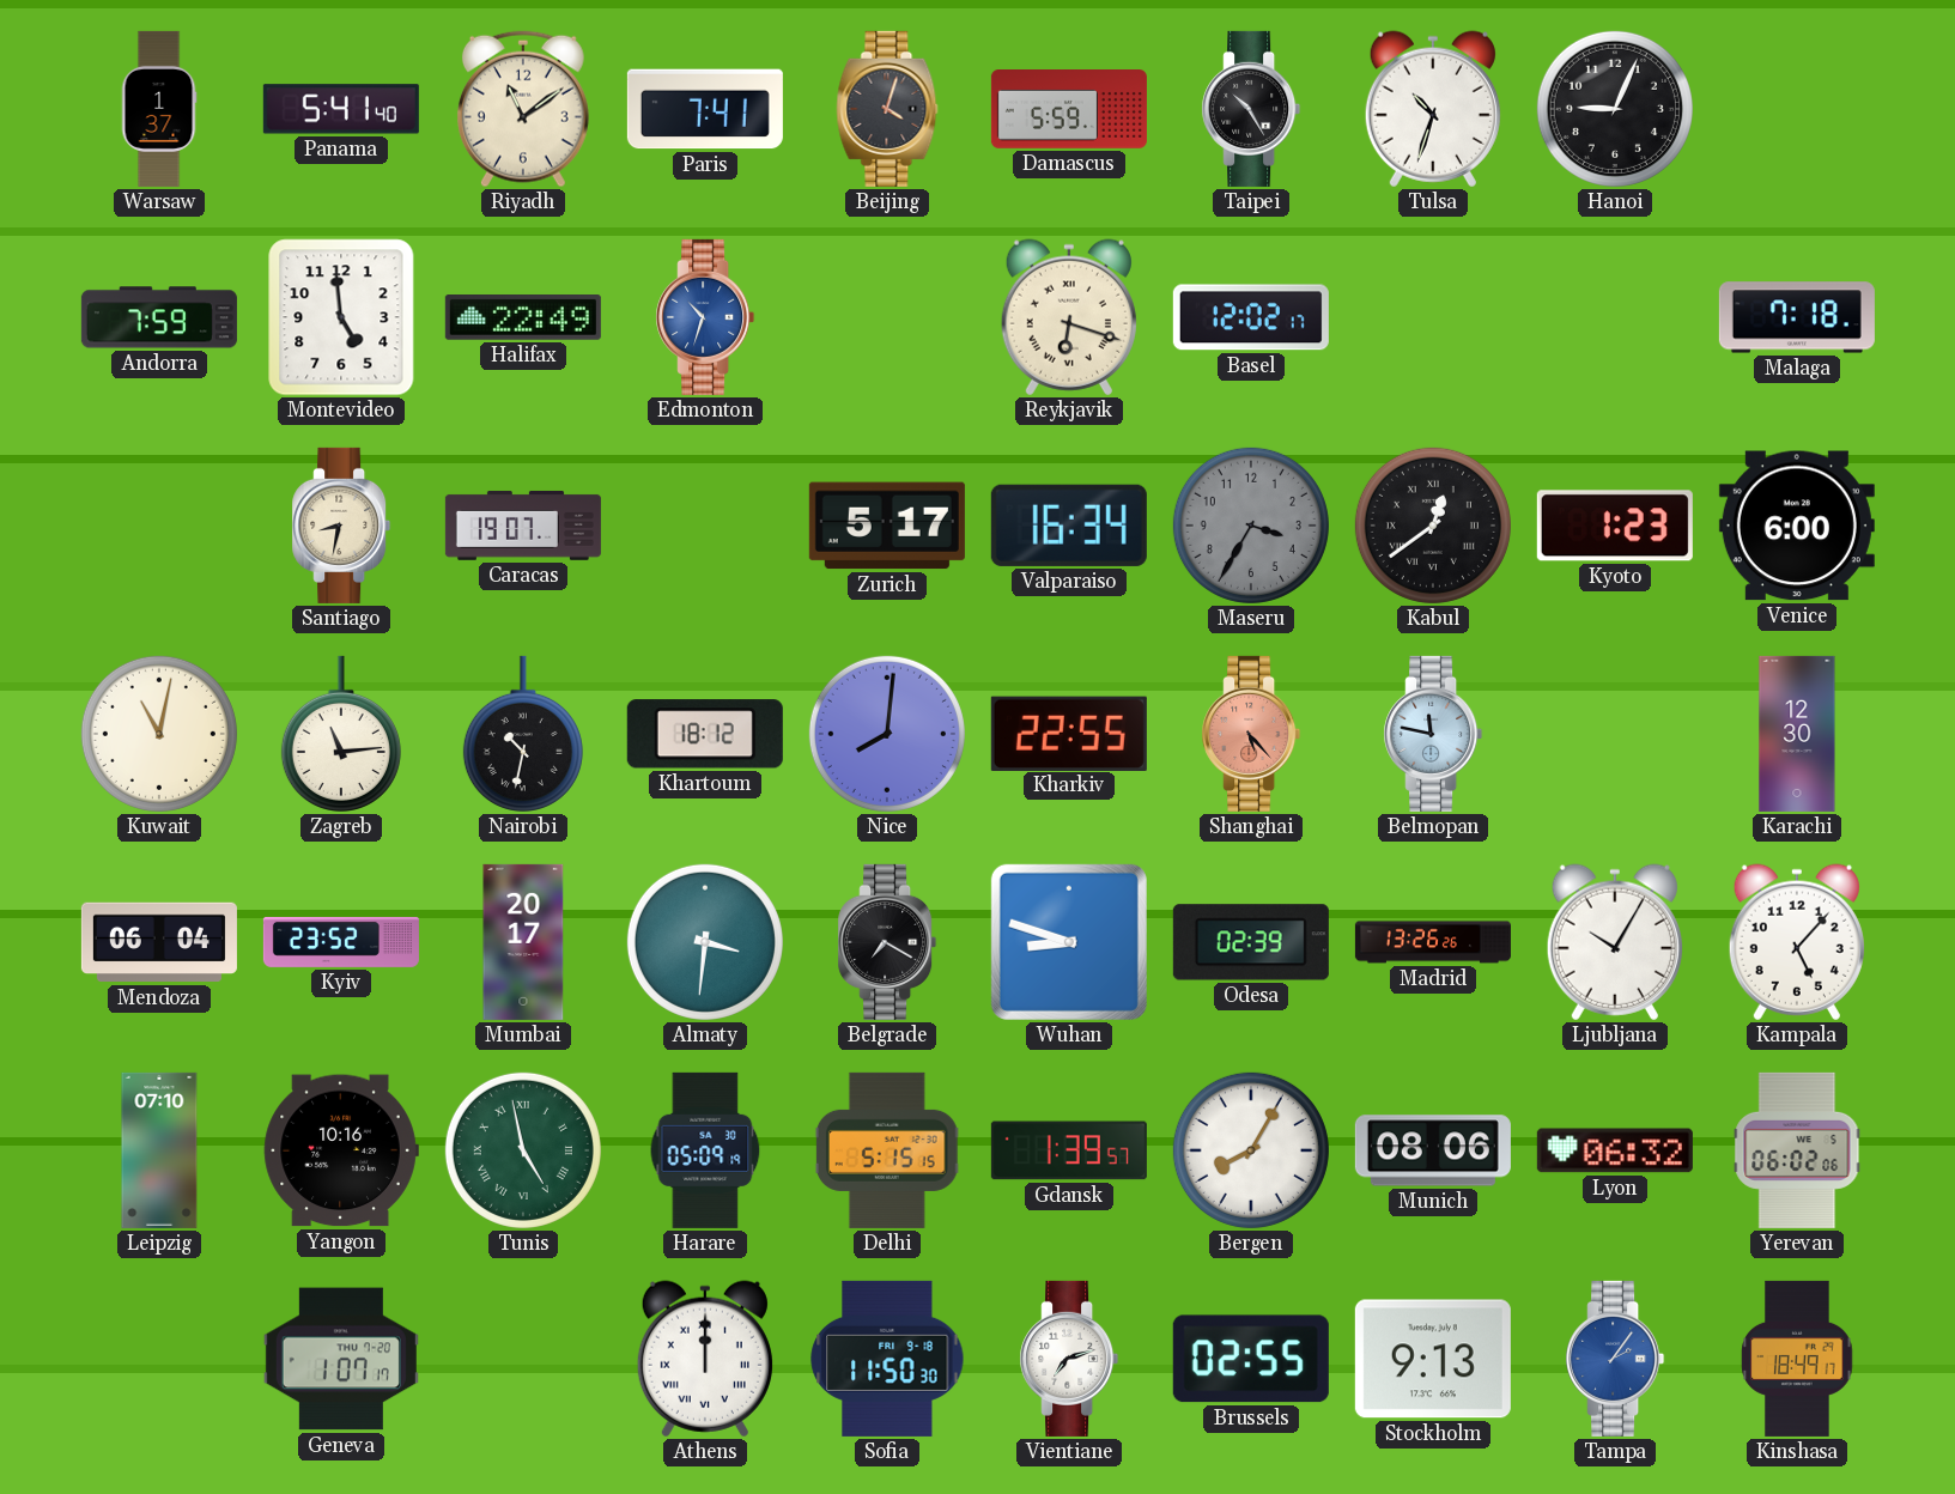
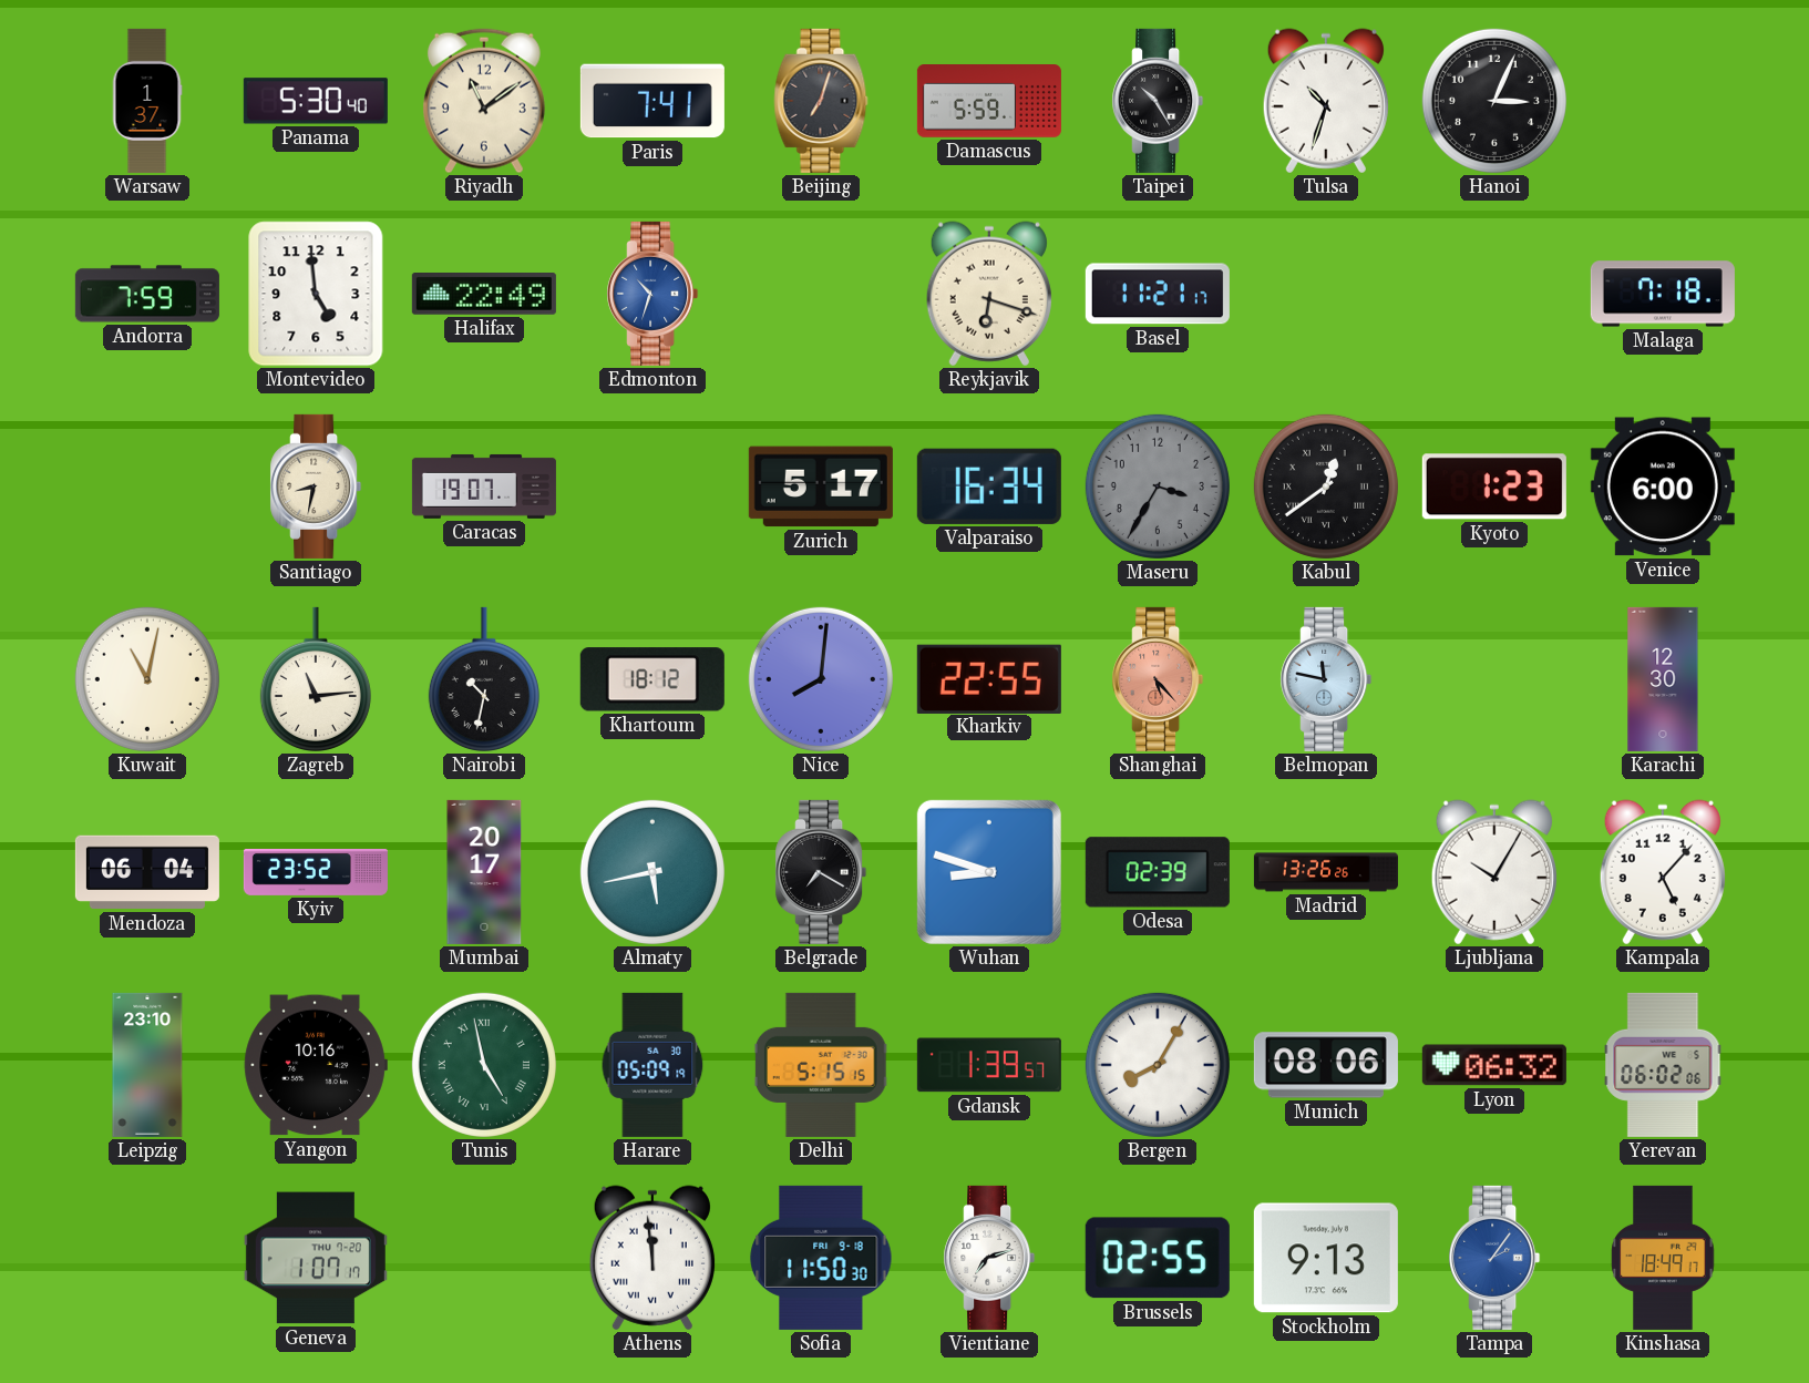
Panama: 5:41 -> 5:30 (316, 101)
Beijing: 4:03 -> 7:03 (821, 101)
Hanoi: 9:04 -> 3:04 (1494, 101)
Basel: 12:02 -> 11:21 (1158, 294)
Almaty: 3:31 -> 5:43 (652, 872)
Leipzig: 07:10 -> 23:10 (147, 1065)
Athens: 12:00 -> 11:59 (652, 1258)
